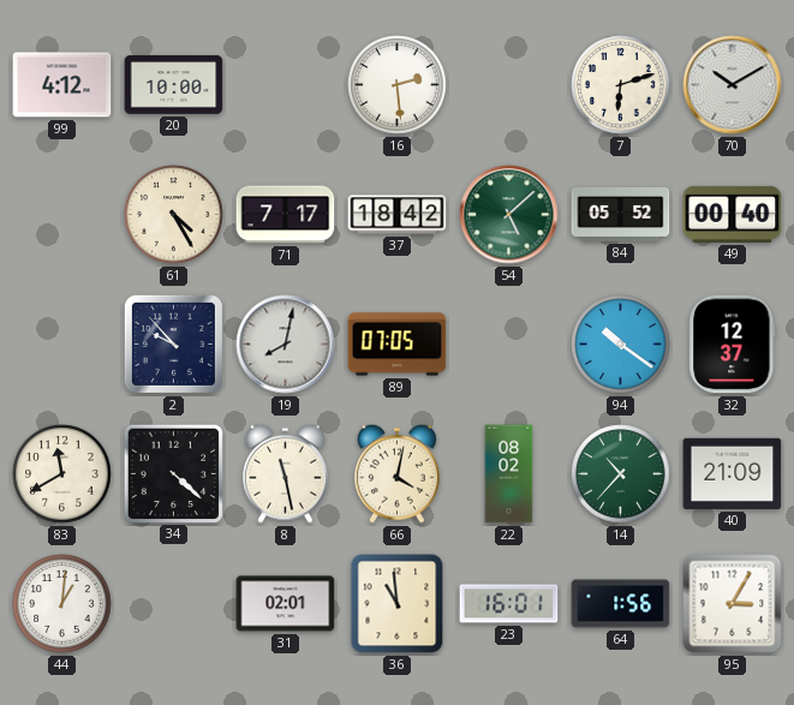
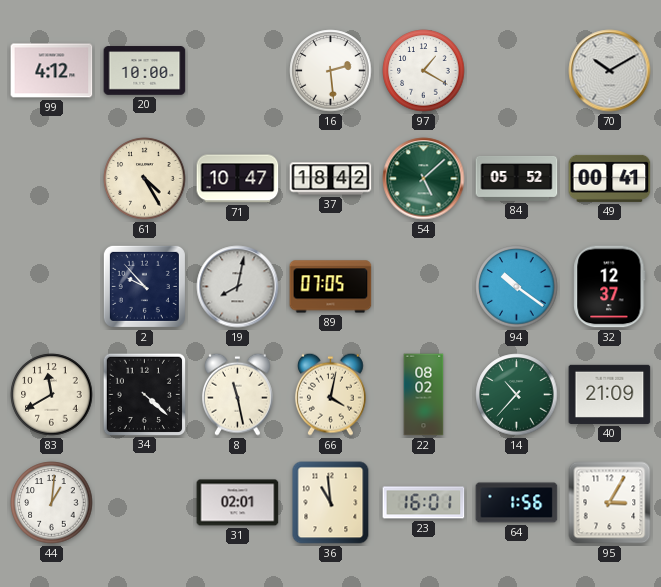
97: none -> 1:20 (424, 71)
7: 6:12 -> none (621, 85)
71: 7:17 -> 10:47 (238, 179)
49: 00:40 -> 00:41 (610, 178)
